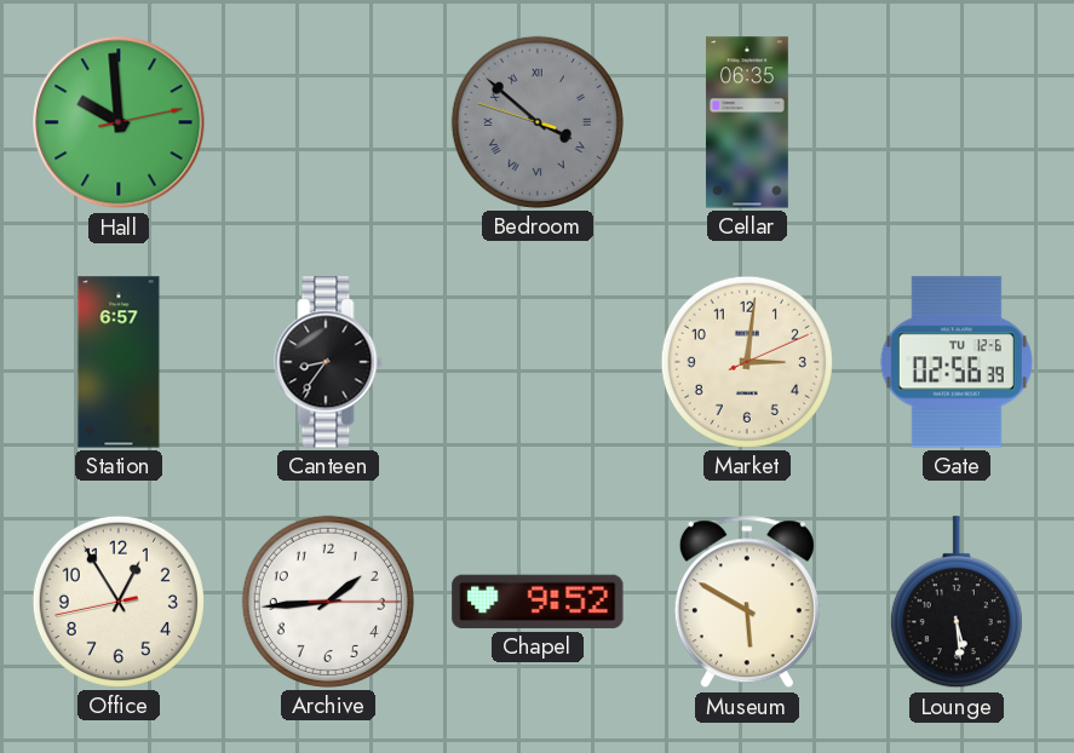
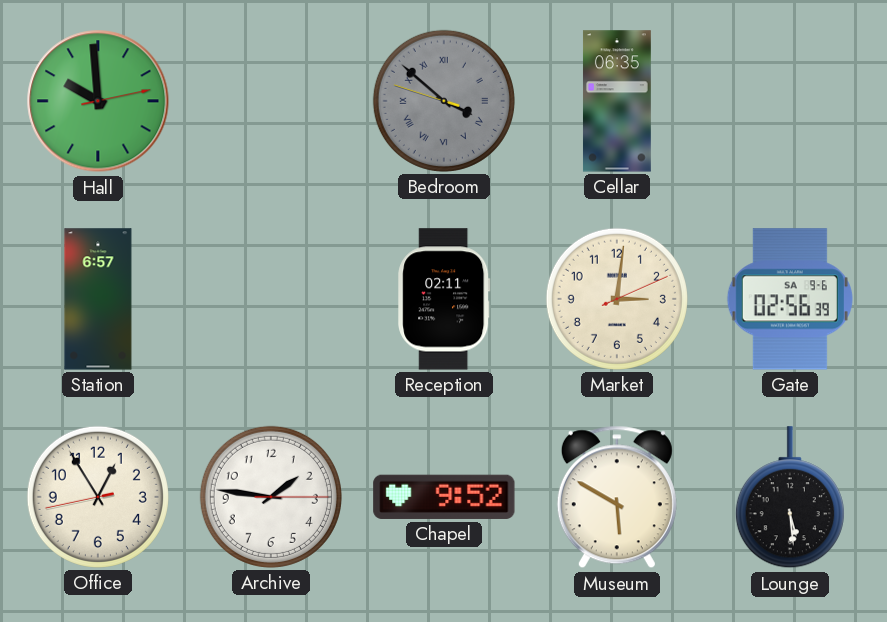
Canteen: 8:36 -> none (328, 362)
Reception: none -> 02:11 (444, 299)
Gate date: TU 12-6 -> SA 9-6 (790, 299)
Archive: 1:44 -> 1:46 (271, 497)
